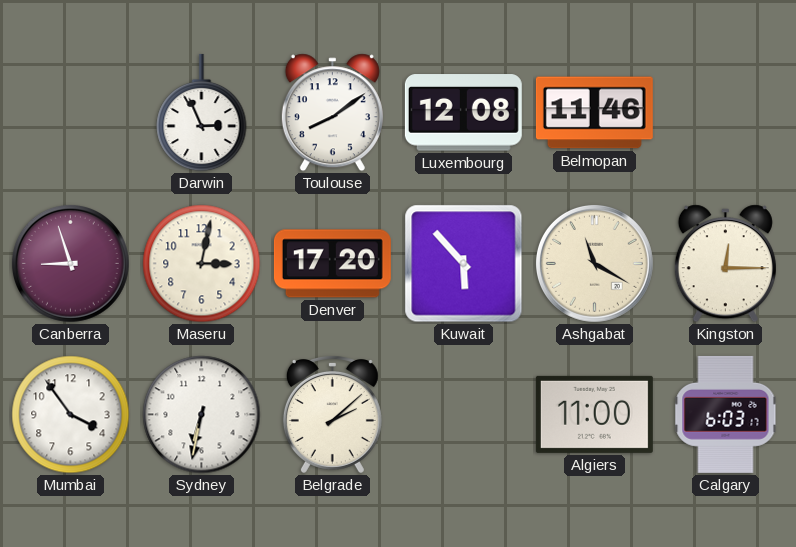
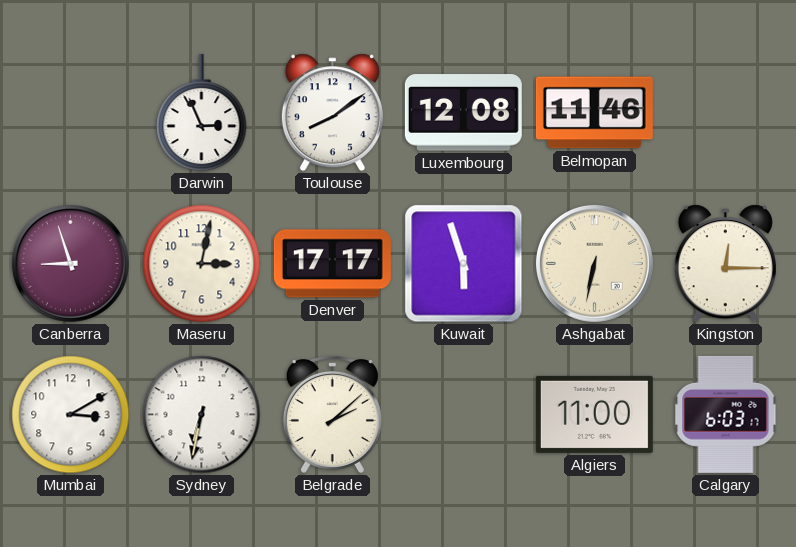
Denver: 17:20 -> 17:17 (332, 264)
Kuwait: 5:53 -> 5:57 (464, 264)
Ashgabat: 11:20 -> 6:32 (594, 263)
Mumbai: 3:54 -> 3:10 (71, 415)
